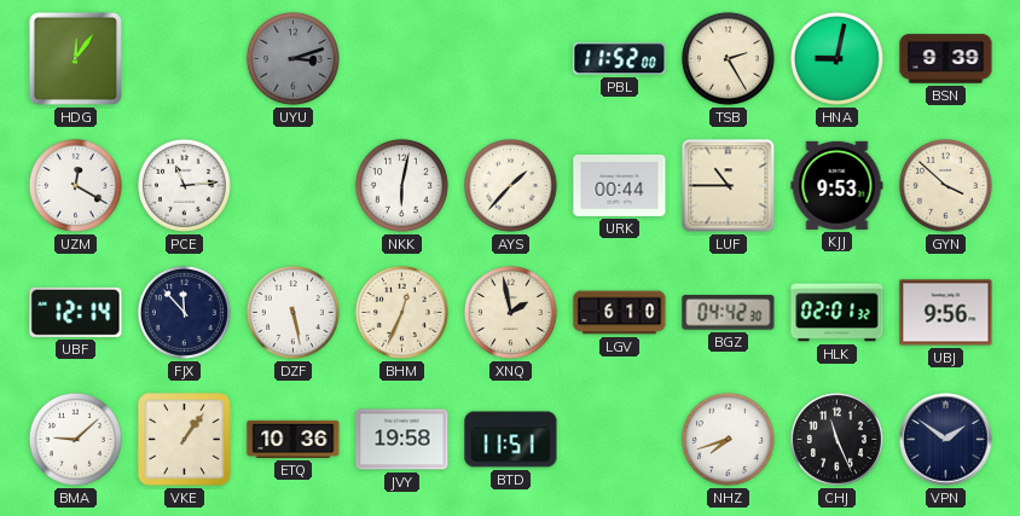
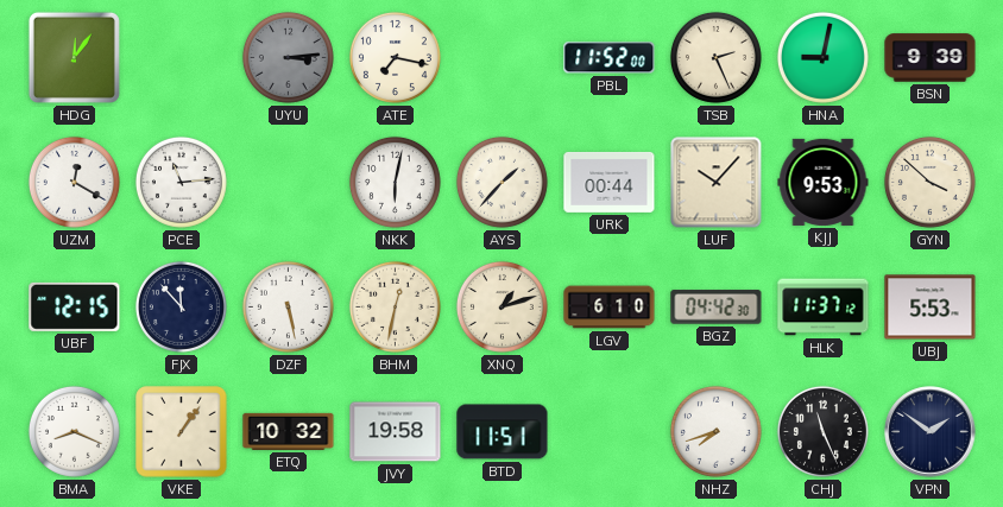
UYU: 3:12 -> 3:14 (288, 57)
ATE: none -> 7:17 (395, 57)
TSB: 2:25 -> 2:26 (715, 57)
LUF: 10:45 -> 10:07 (717, 183)
UBF: 12:14 -> 12:15 (75, 306)
BHM: 12:34 -> 12:32 (395, 306)
XNQ: 1:58 -> 1:12 (501, 306)
HLK: 02:01 -> 11:37 (824, 308)
UBJ: 9:56 -> 5:53 (931, 308)
BMA: 9:08 -> 8:19 (74, 431)
ETQ: 10:36 -> 10:32 (289, 431)
